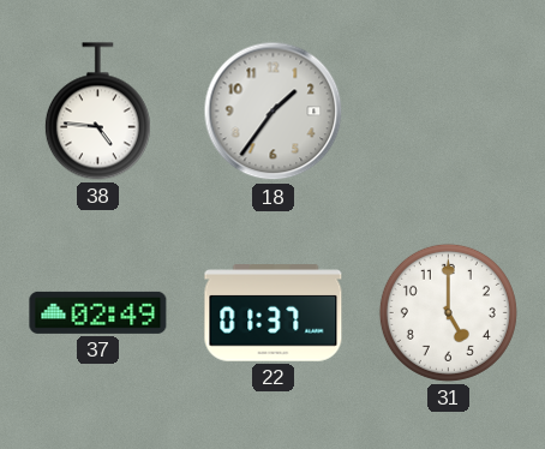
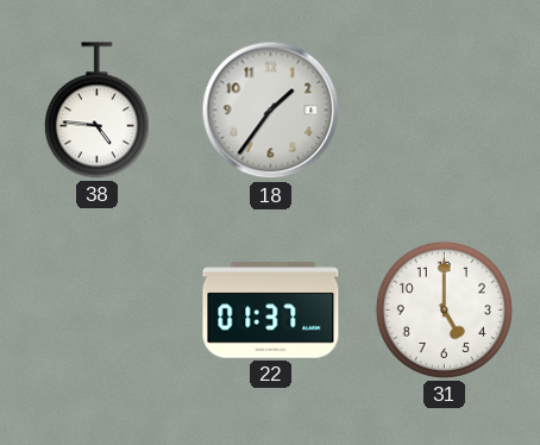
37: 02:49 -> none (98, 312)
